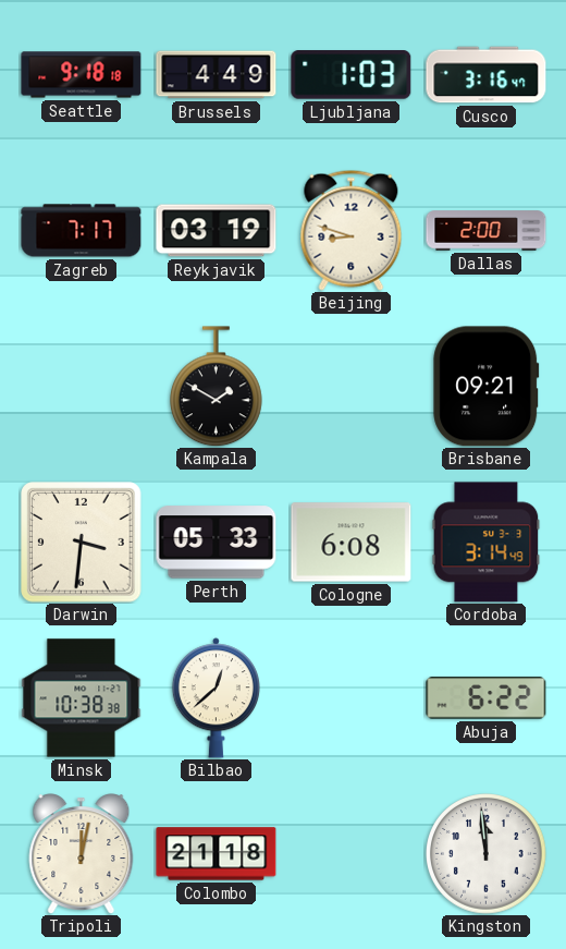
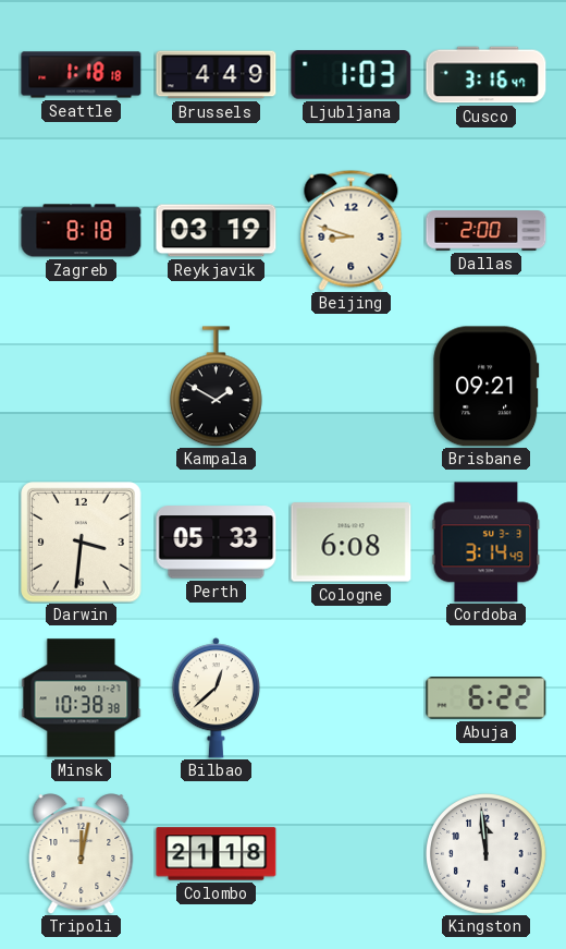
Seattle: 9:18 -> 1:18 (82, 75)
Zagreb: 7:17 -> 8:18 (82, 231)
